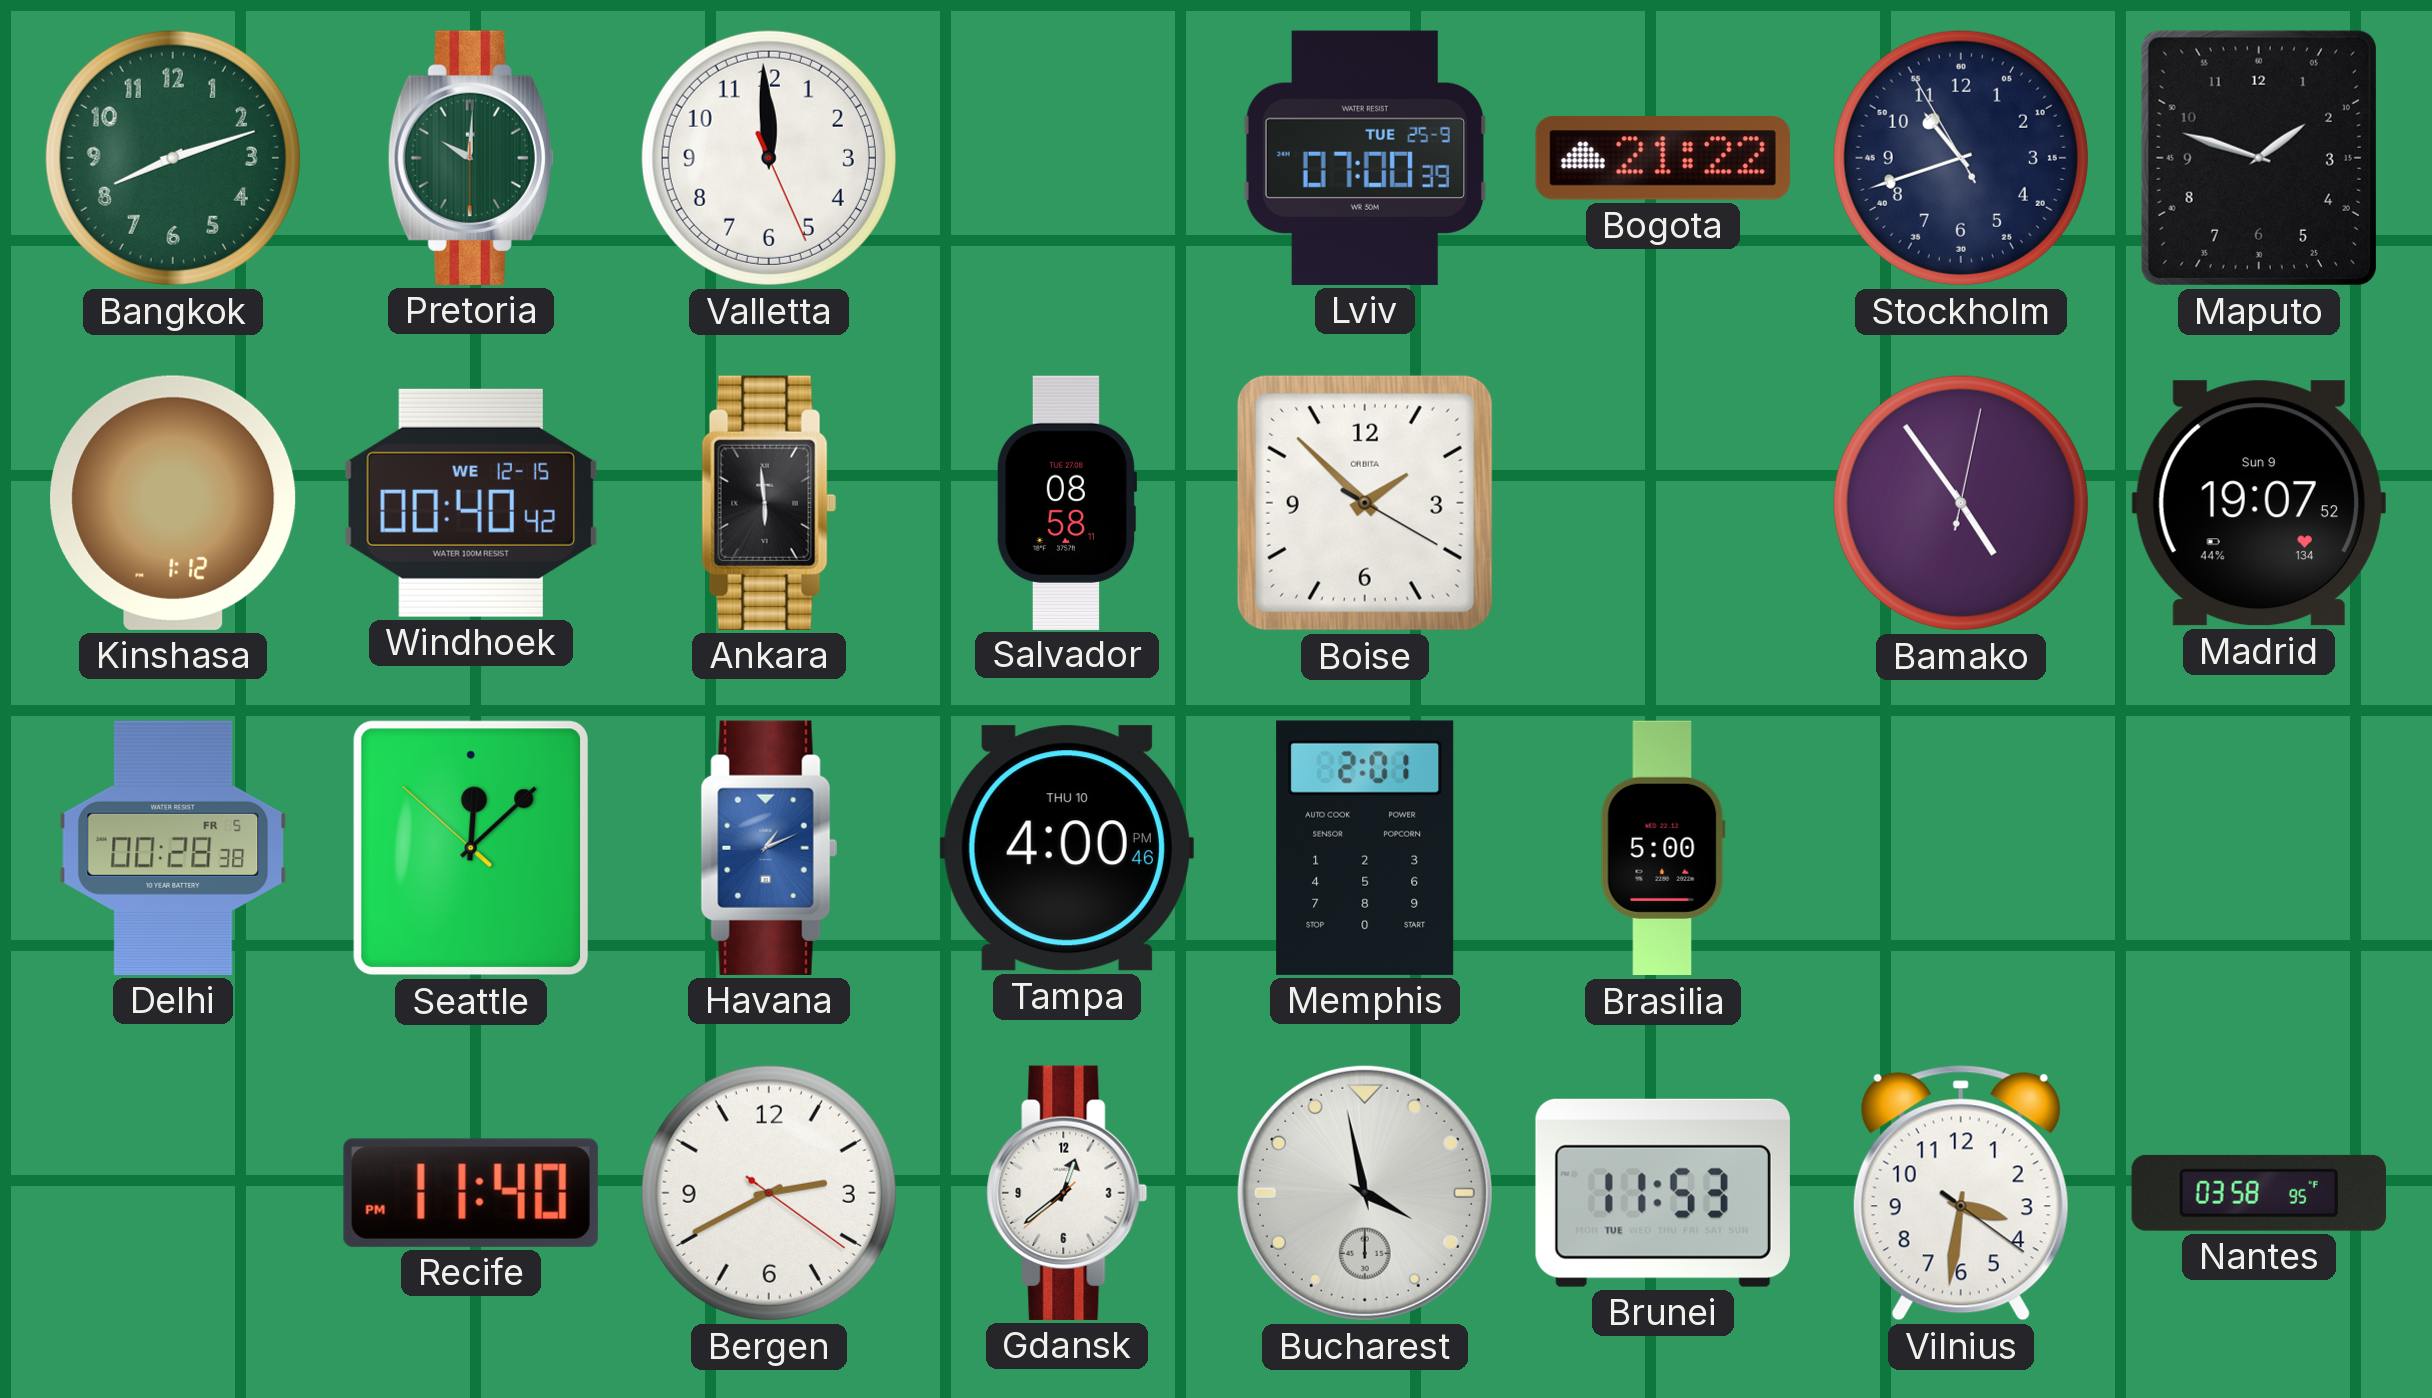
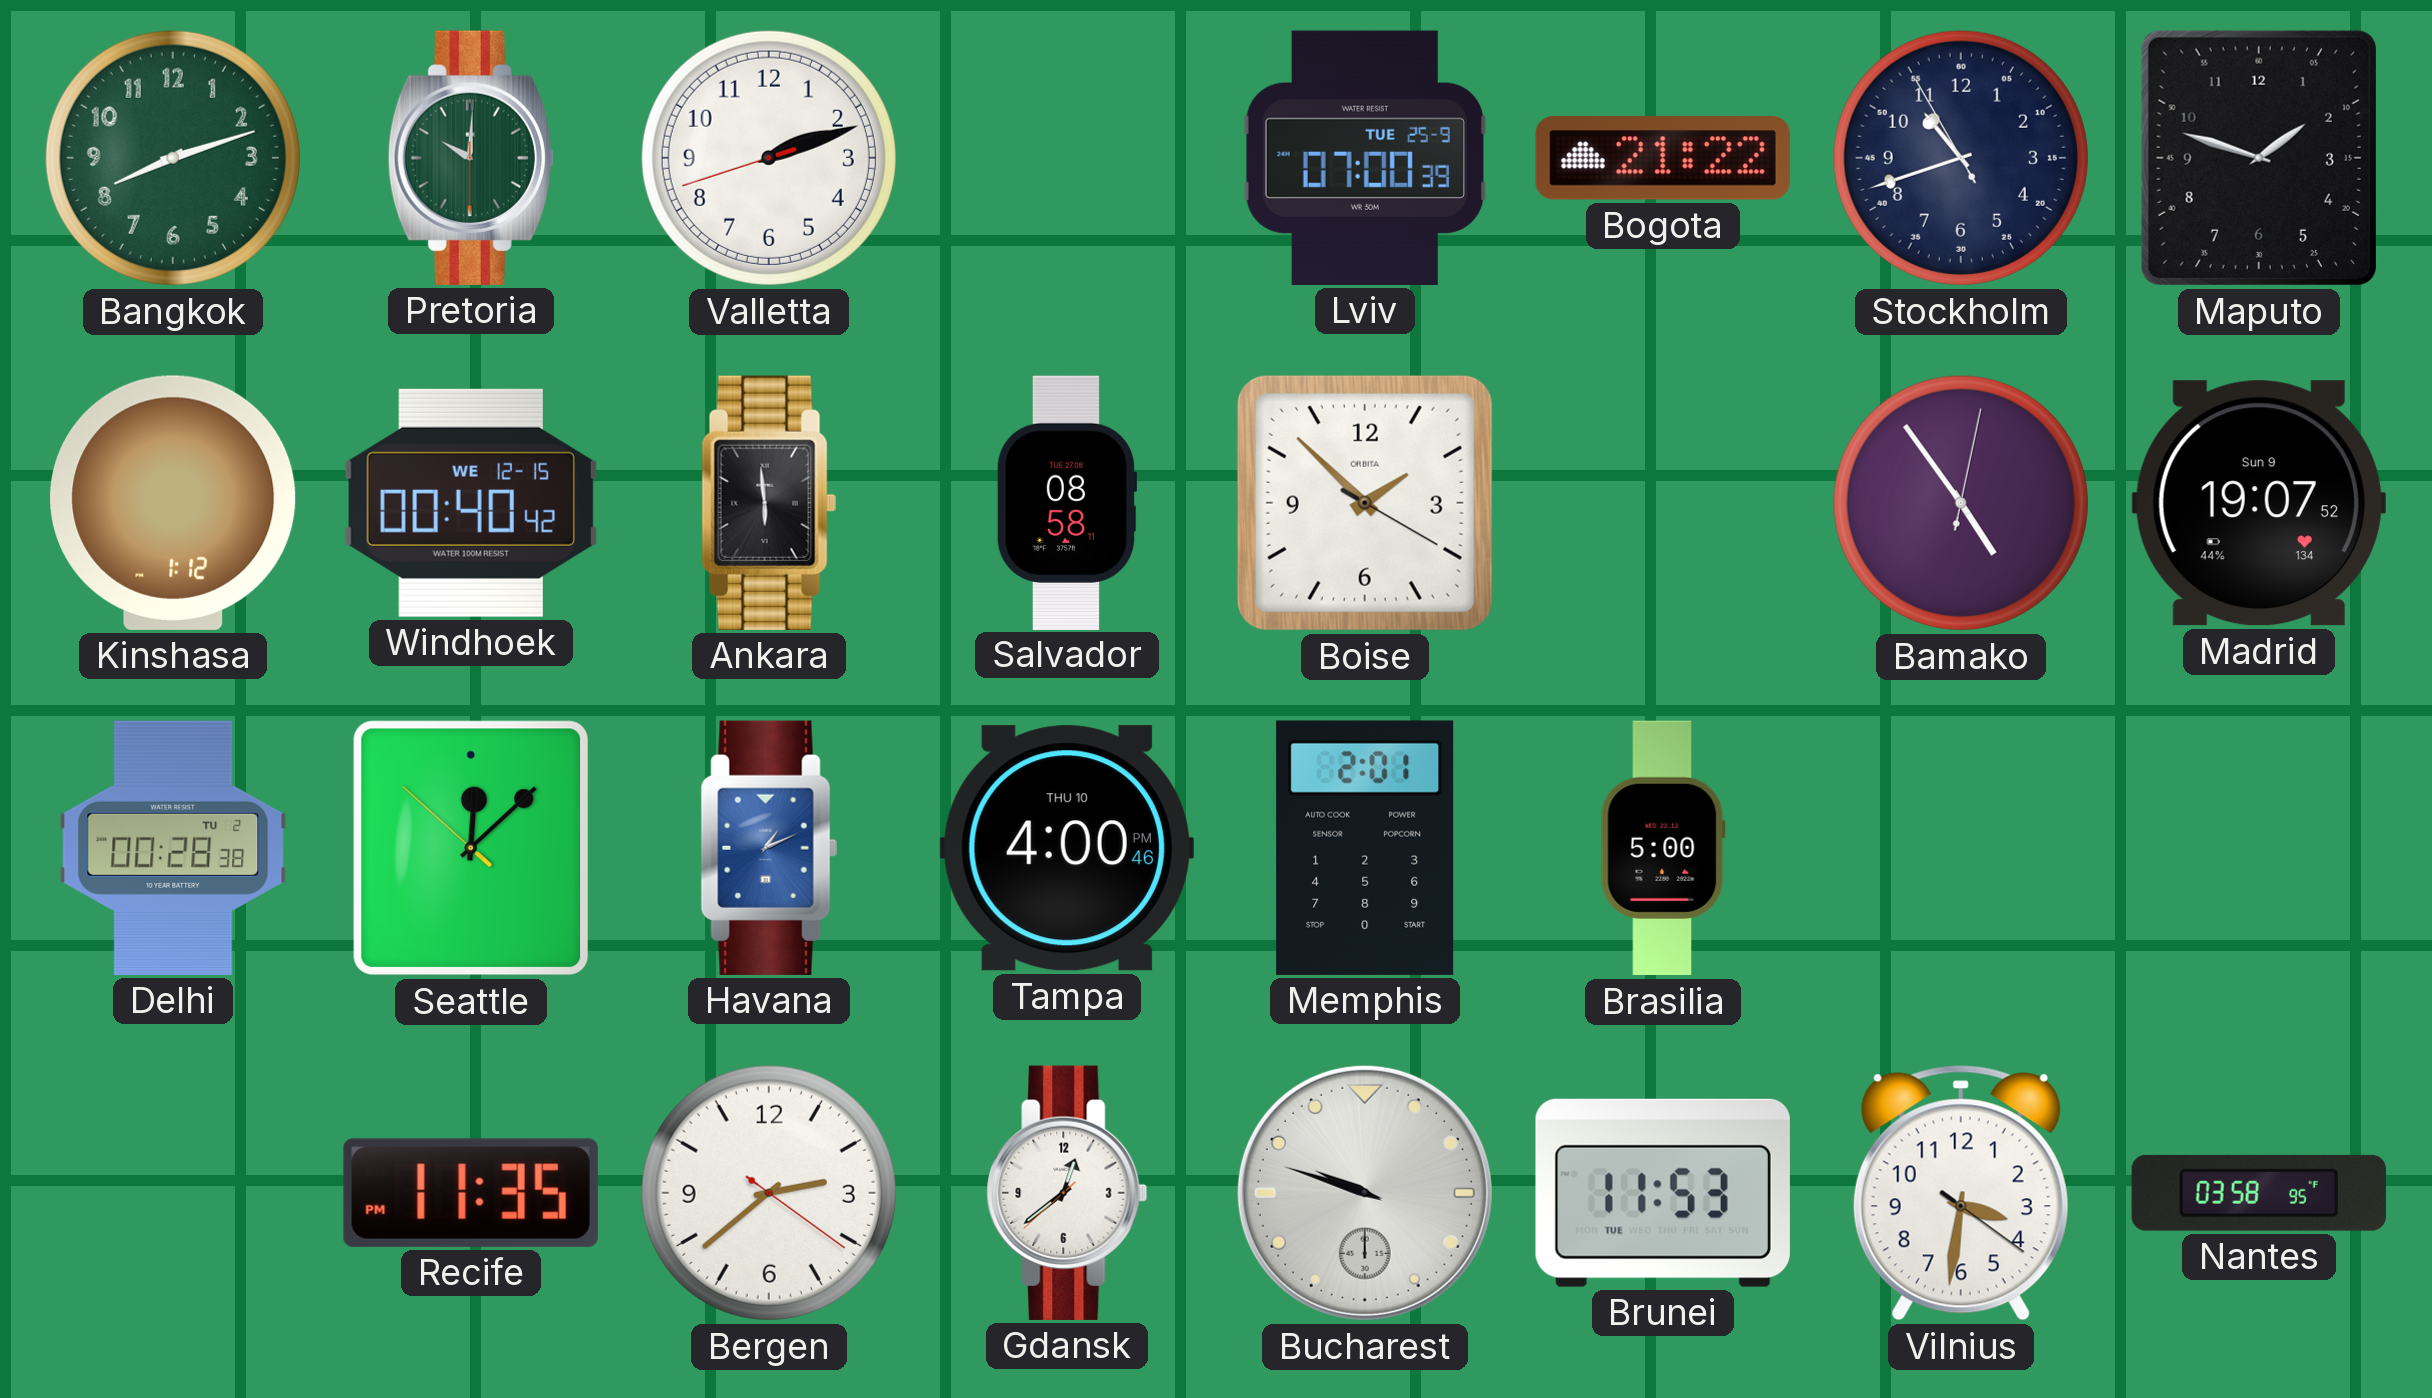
Valletta: 11:59 -> 2:11 (769, 158)
Delhi date: FR 5 -> TU 2 (173, 848)
Recife: 11:40 -> 11:35 (471, 1193)
Bergen: 2:40 -> 2:38 (769, 1193)
Bucharest: 3:58 -> 9:48 (1365, 1193)
